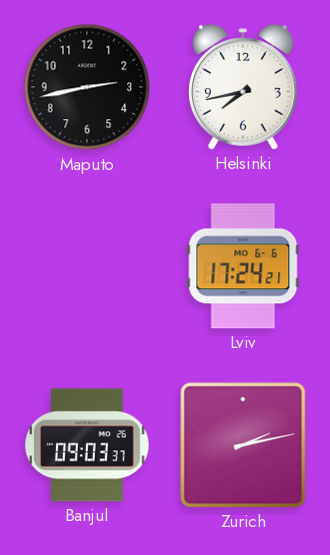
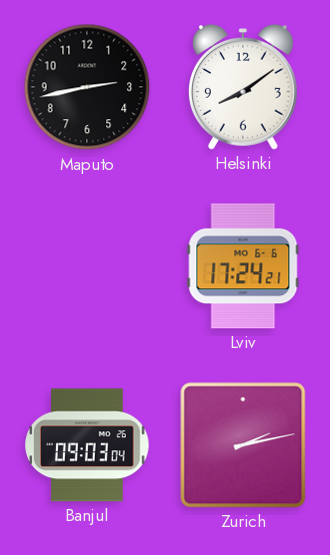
Helsinki: 7:43 -> 8:09 (244, 87)
Banjul: 09:03:37 -> 09:03:04 (87, 445)
